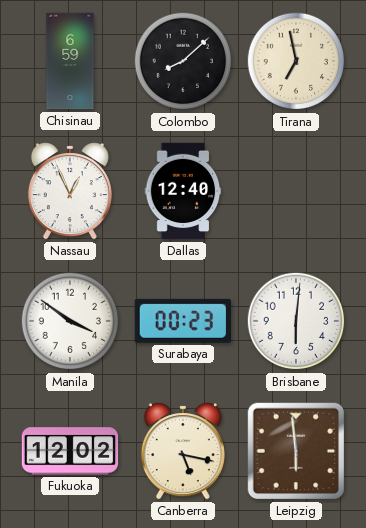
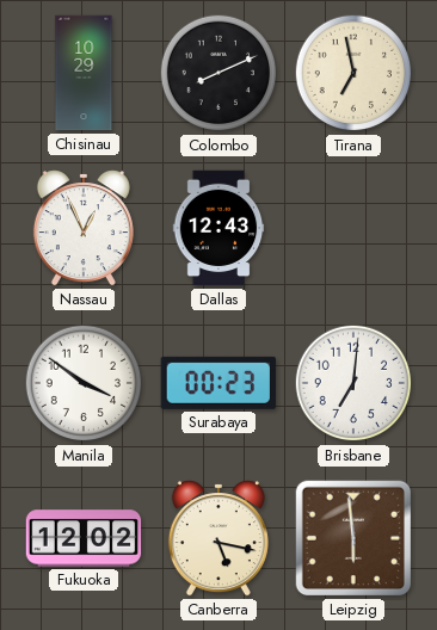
Chisinau: 6:59 -> 10:29 (84, 73)
Colombo: 8:08 -> 8:11 (219, 73)
Dallas: 12:40 -> 12:43 (219, 228)
Brisbane: 6:01 -> 7:01 (353, 383)
